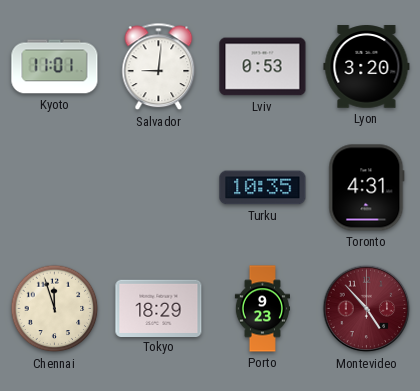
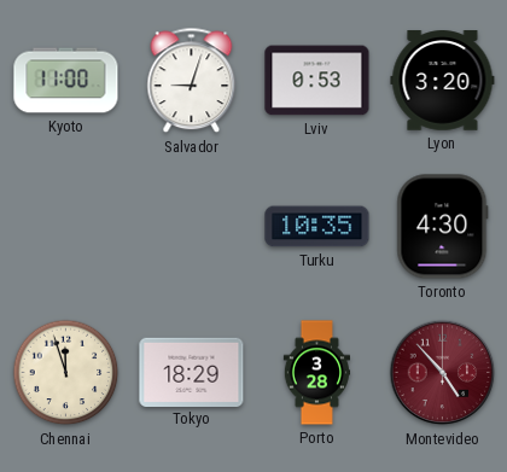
Kyoto: 11:01 -> 11:00 (66, 81)
Salvador: 9:01 -> 9:03 (192, 81)
Toronto: 4:31 -> 4:30 (443, 227)
Porto: 9:23 -> 3:28 (316, 373)
